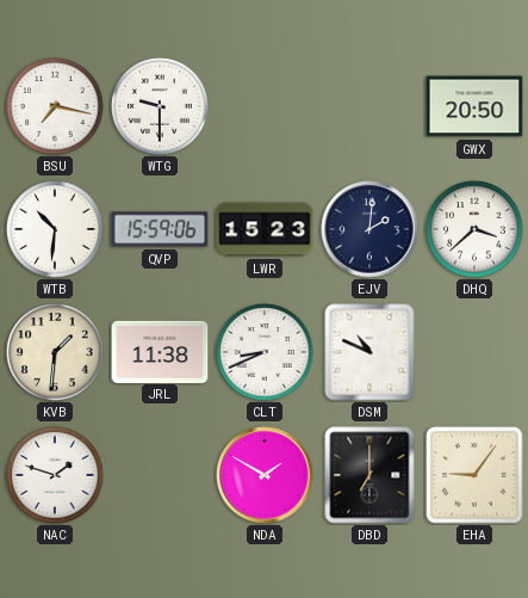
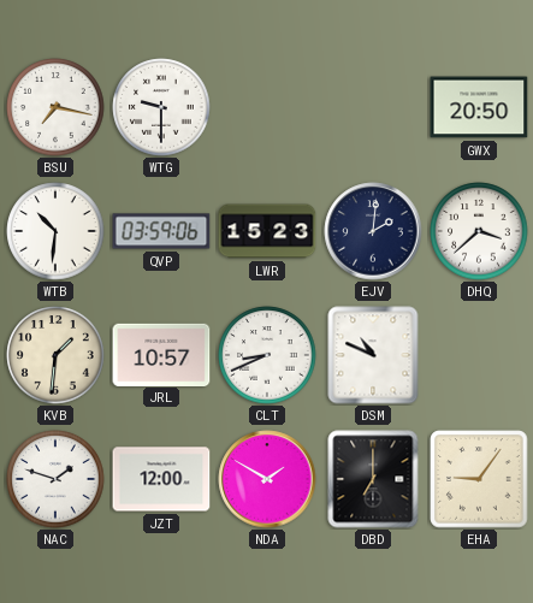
QVP: 15:59 -> 03:59 (161, 231)
JRL: 11:38 -> 10:57 (161, 354)
JZT: none -> 12:00 (161, 479)
